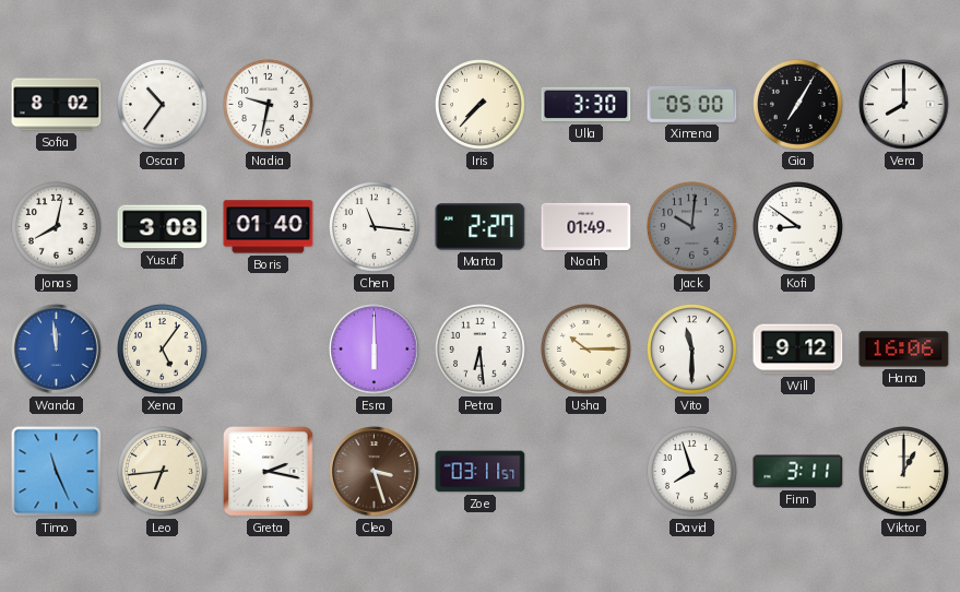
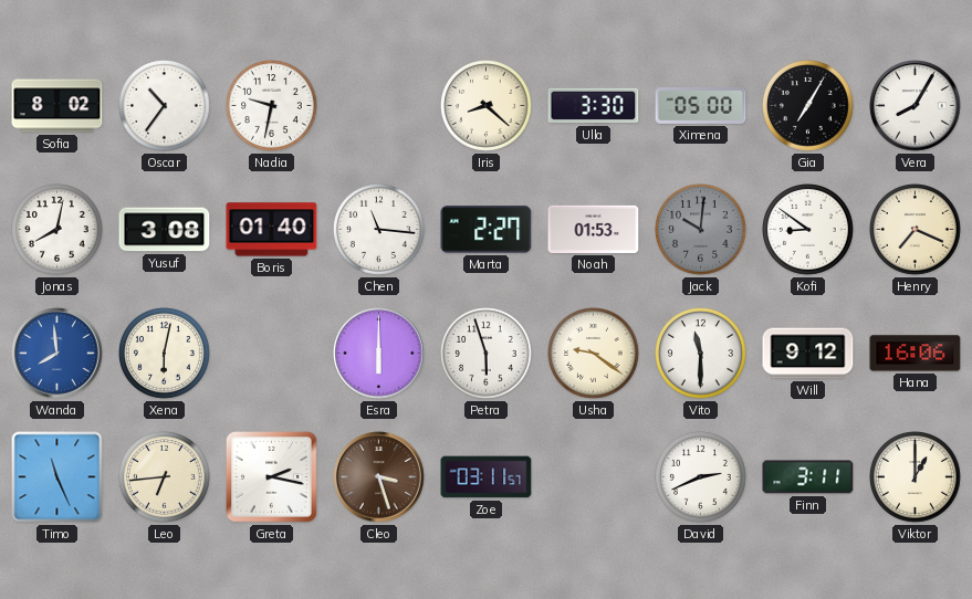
Iris: 7:37 -> 8:22 (487, 106)
Vera: 8:00 -> 8:05 (916, 106)
Noah: 01:49 -> 01:53 (594, 229)
Henry: none -> 7:19 (916, 230)
Wanda: 11:59 -> 7:59 (58, 354)
Xena: 5:06 -> 6:02 (165, 354)
Petra: 6:29 -> 5:57 (487, 354)
Usha: 10:15 -> 9:21 (594, 354)
David: 7:57 -> 2:41 (701, 477)
